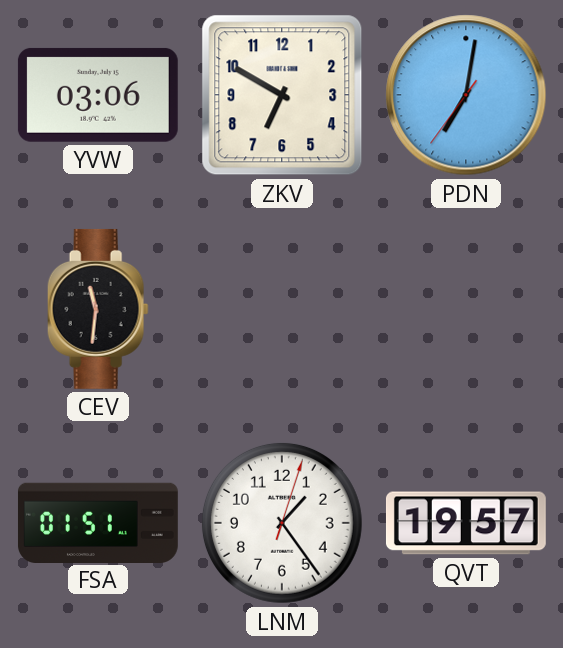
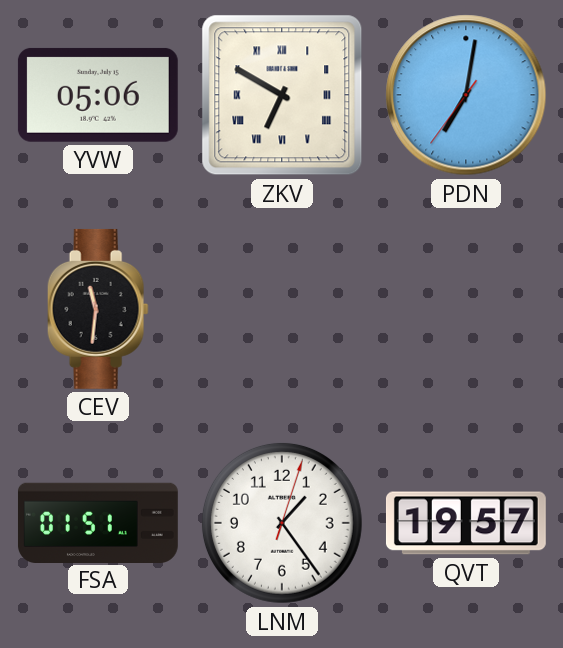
YVW: 03:06 -> 05:06 (98, 95)
ZKV numerals: Arabic -> Roman (282, 95)
